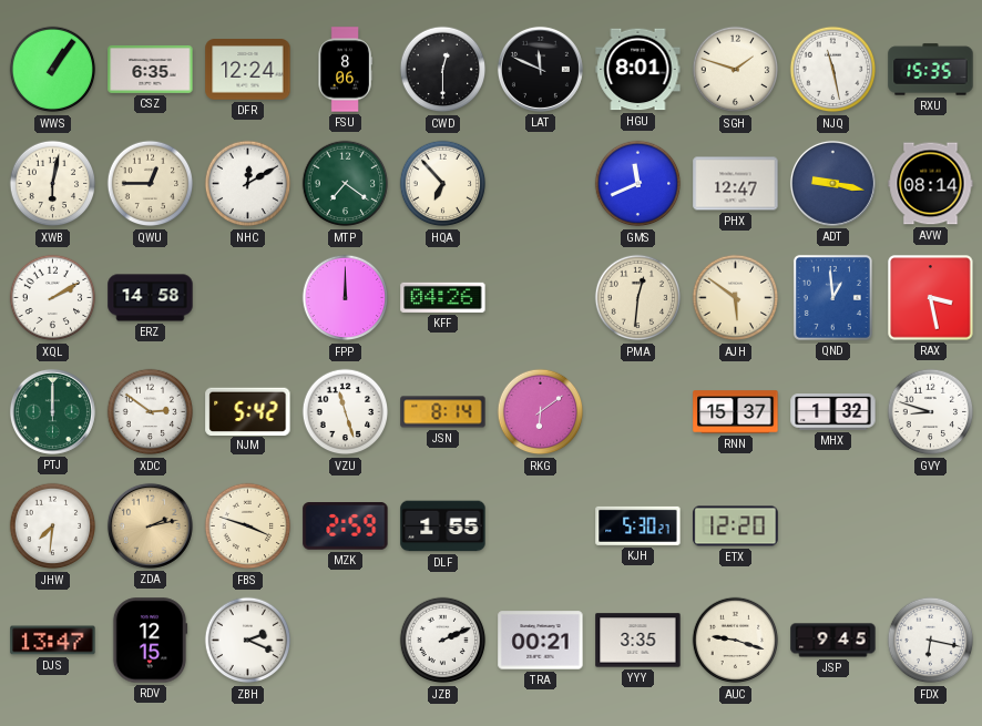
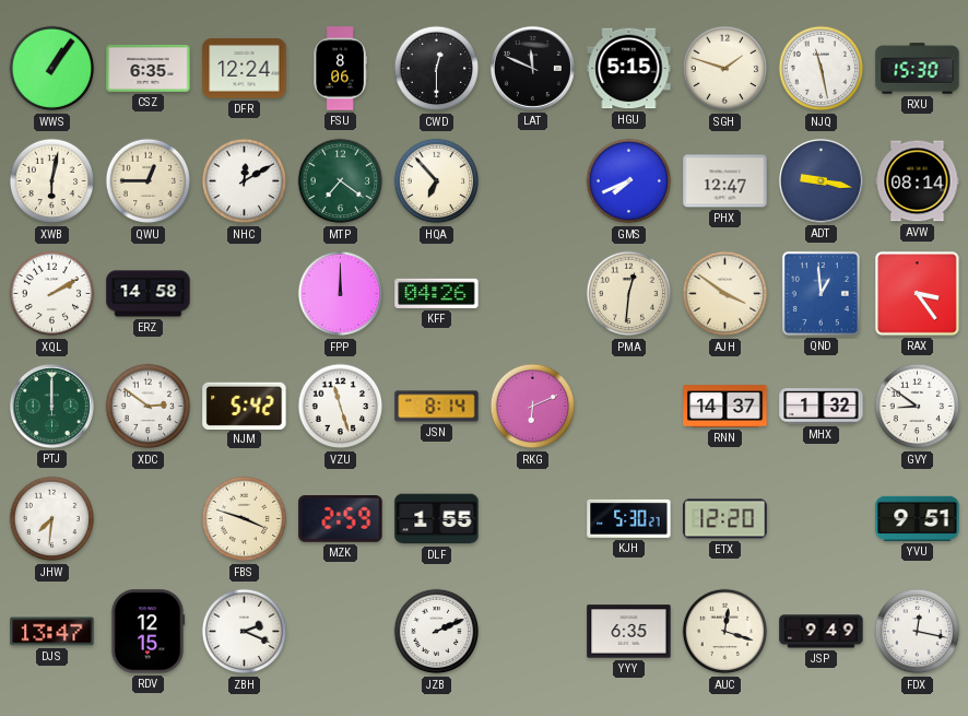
HGU: 8:01 -> 5:15 (629, 69)
RXU: 15:35 -> 15:30 (918, 69)
GMS: 11:41 -> 7:41 (629, 181)
AJH: 5:51 -> 3:51 (725, 294)
RAX: 3:28 -> 3:24 (918, 294)
RKG: 6:09 -> 6:11 (533, 407)
RNN: 15:37 -> 14:37 (725, 407)
GVY: 8:48 -> 8:51 (918, 407)
ZDA: 2:13 -> none (150, 525)
YVU: none -> 9:51 (918, 518)
TRA: 00:21 -> none (541, 641)
YYY: 3:35 -> 6:35 (629, 632)
AUC: 9:18 -> 12:18 (725, 632)
JSP: 9:45 -> 9:49 (822, 632)
FDX: 6:17 -> 12:17 (918, 632)
